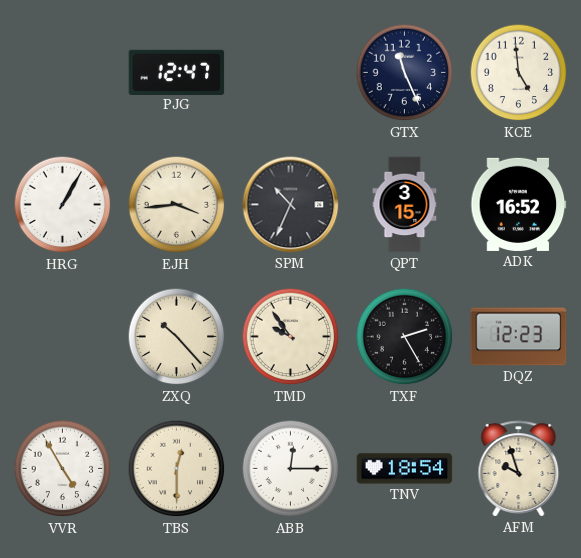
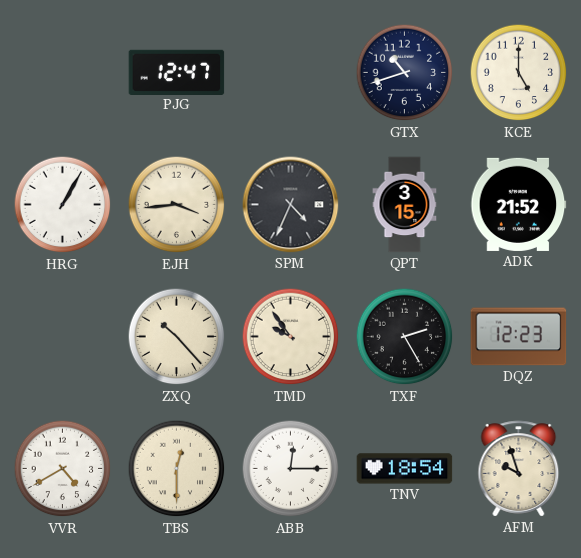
GTX: 11:26 -> 10:42 (405, 73)
KCE: 4:59 -> 5:00 (519, 73)
SPM: 10:34 -> 4:34 (291, 205)
ADK: 16:52 -> 21:52 (519, 204)
VVR: 4:55 -> 4:40 (63, 469)
